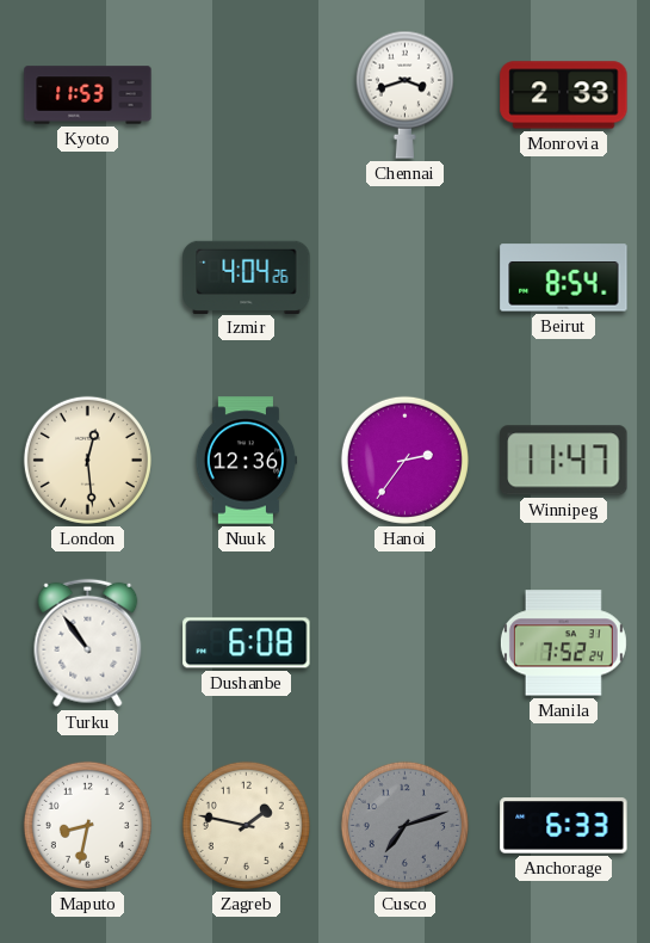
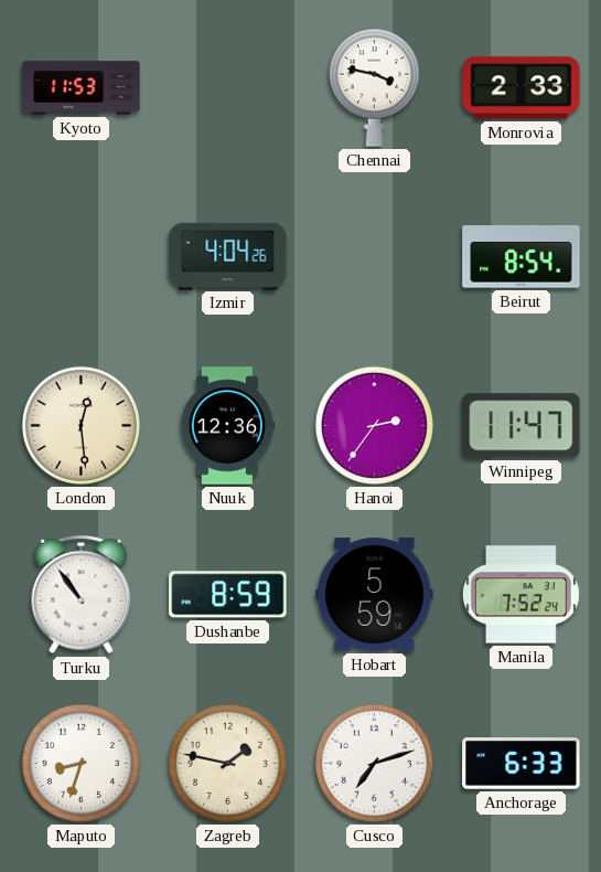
Chennai: 3:42 -> 3:47 (374, 87)
Dushanbe: 6:08 -> 8:59 (228, 595)
Hobart: none -> 5:59 (375, 595)
Maputo: 8:32 -> 8:33 (81, 763)
Cusco dial: grey -> white (374, 763)
